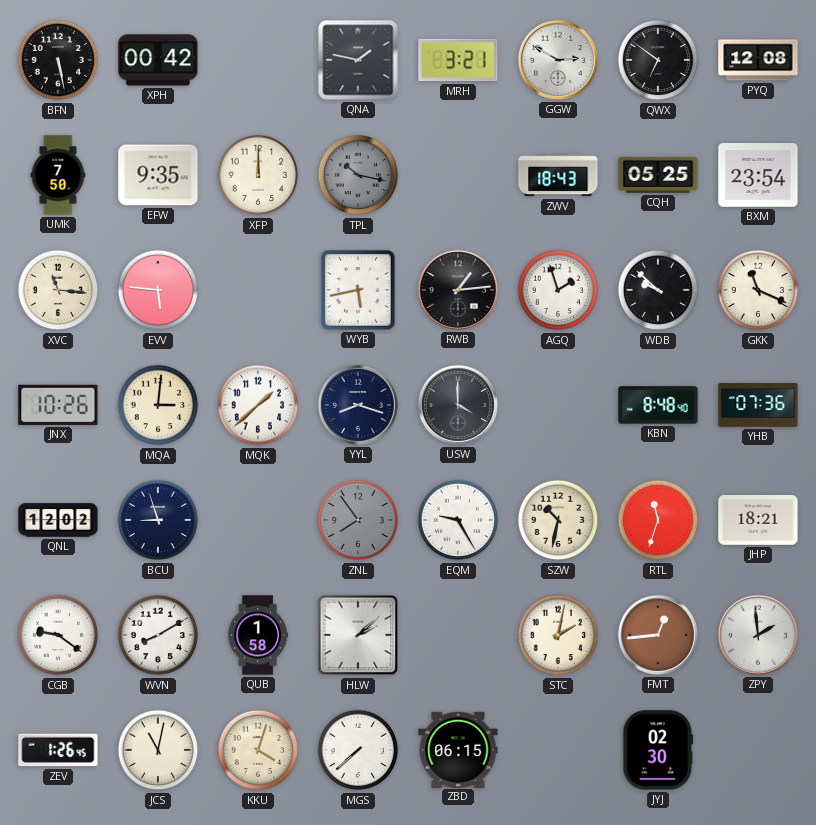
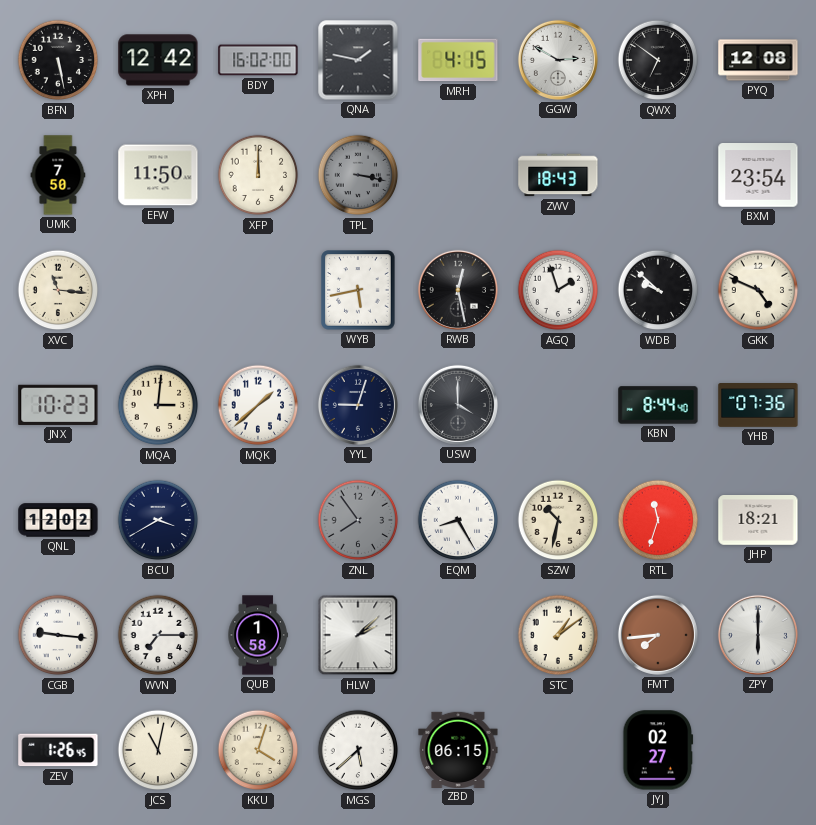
XPH: 00:42 -> 12:42 (158, 60)
BDY: none -> 16:02 (258, 60)
MRH: 3:21 -> 4:15 (458, 60)
EFW: 9:35 -> 11:50 (158, 175)
TPL: 10:17 -> 3:17 (358, 175)
CQH: 05:25 -> none (658, 175)
EVV: 5:46 -> none (158, 290)
RWB: 1:14 -> 12:28 (458, 290)
GKK: 11:19 -> 4:49 (758, 290)
JNX: 10:26 -> 10:23 (58, 405)
YYL: 8:18 -> 9:03 (358, 405)
KBN: 8:48 -> 8:44 (658, 405)
BCU: 8:57 -> 3:40 (158, 520)
EQM: 9:25 -> 8:25 (458, 520)
CGB: 9:21 -> 9:16 (58, 635)
WVN: 8:10 -> 7:15 (158, 635)
STC: 2:02 -> 1:09 (558, 635)
FMT: 12:44 -> 7:44 (658, 635)
ZPY: 1:59 -> 6:00 (758, 635)
MGS: 7:38 -> 5:38 (358, 750)
JYJ: 02:30 -> 02:27 (658, 750)
